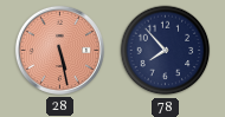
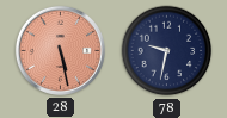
78: 7:53 -> 9:32 (167, 51)
